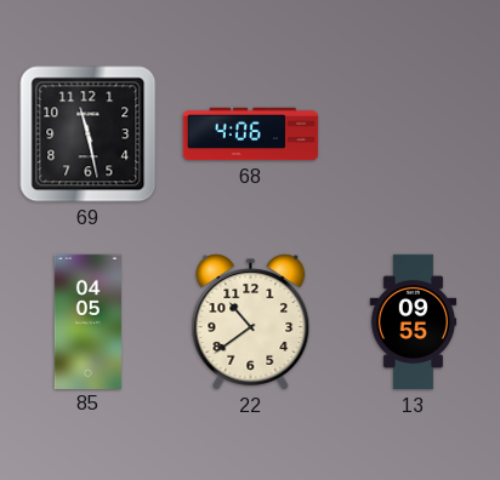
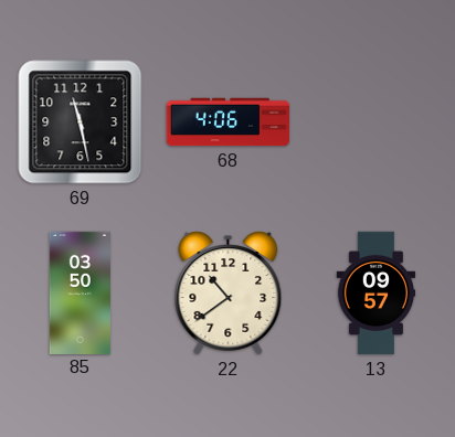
85: 04:05 -> 03:50 (80, 292)
13: 09:55 -> 09:57 (377, 294)
